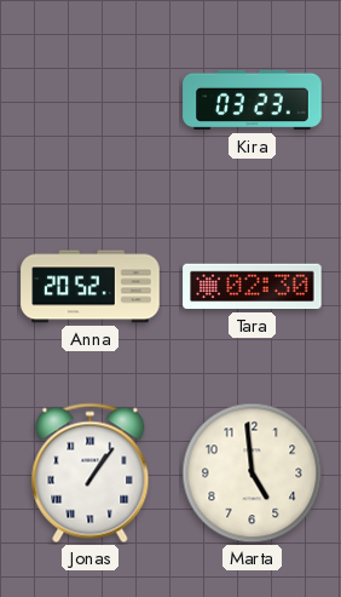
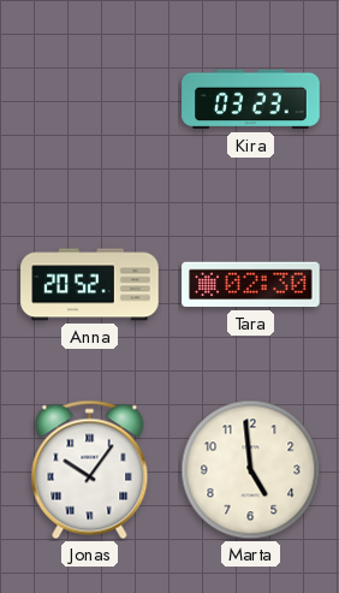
Jonas: 1:06 -> 10:06 (90, 470)
